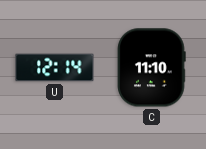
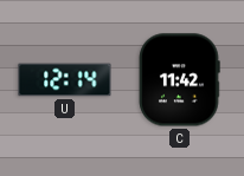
C: 11:10 -> 11:42 (180, 80)
